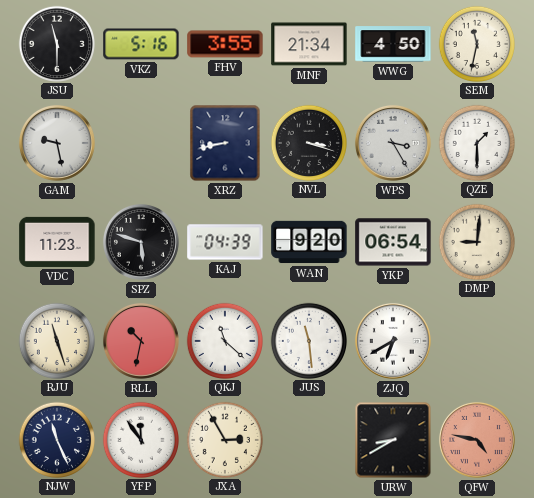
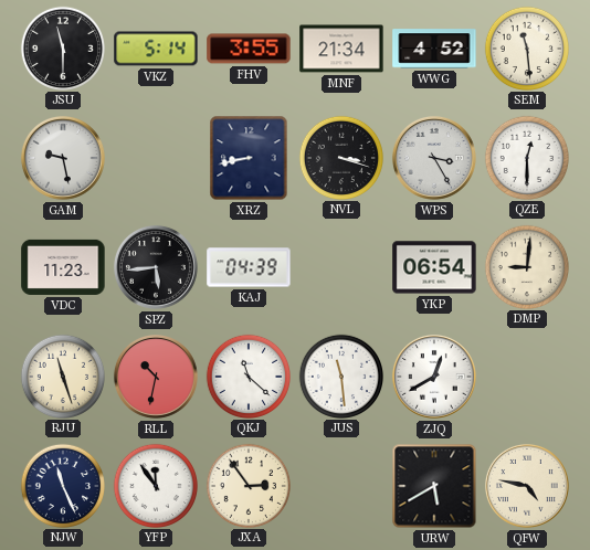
VKZ: 5:16 -> 5:14 (156, 49)
WWG: 4:50 -> 4:52 (434, 49)
SEM: 11:32 -> 11:29 (526, 47)
QZE: 1:30 -> 12:30 (526, 157)
SPZ: 5:48 -> 5:44 (156, 267)
WAN: 9:20 -> none (309, 242)
ZJQ: 6:40 -> 12:40 (434, 377)
JXA: 2:55 -> 2:54 (247, 485)
URW: 8:40 -> 5:40 (434, 486)
QFW dial: salmon -> cream (527, 486)
